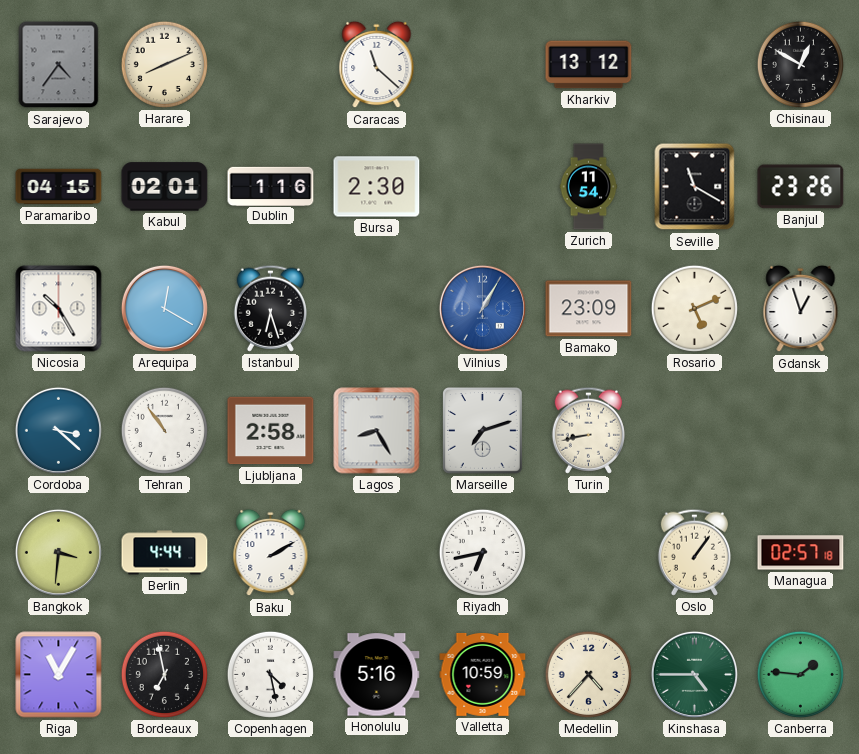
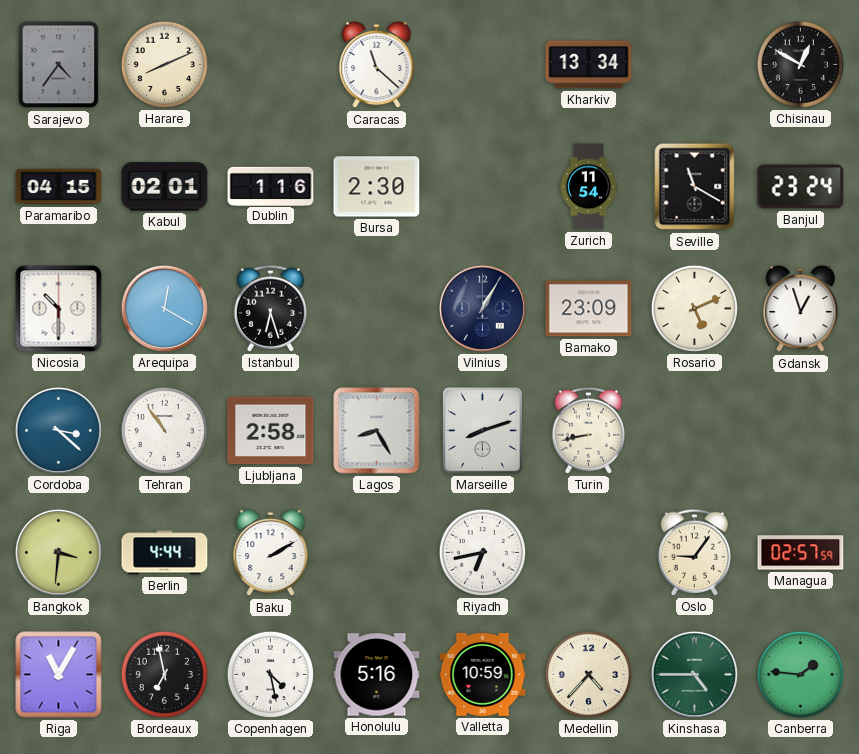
Kharkiv: 13:12 -> 13:34 (589, 65)
Banjul: 23:26 -> 23:24 (801, 187)
Nicosia: 10:25 -> 10:30 (59, 309)
Vilnius dial: blue -> navy (482, 308)
Marseille: 7:12 -> 8:12 (483, 431)
Oslo: 1:06 -> 9:06 (694, 552)
Managua: 02:57:18 -> 02:57:59 (801, 553)
